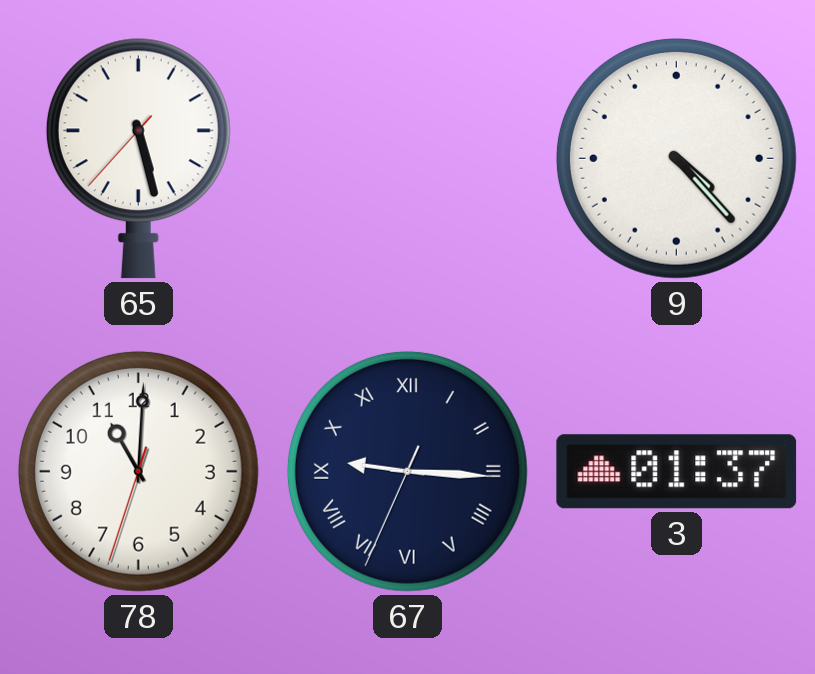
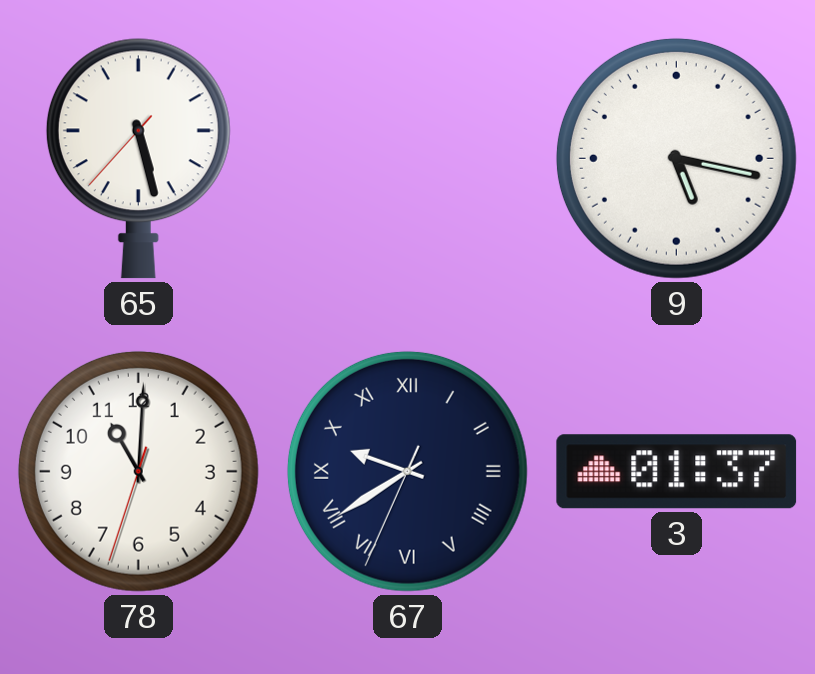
9: 4:23 -> 5:17 (676, 158)
67: 9:15 -> 9:39 (407, 471)
